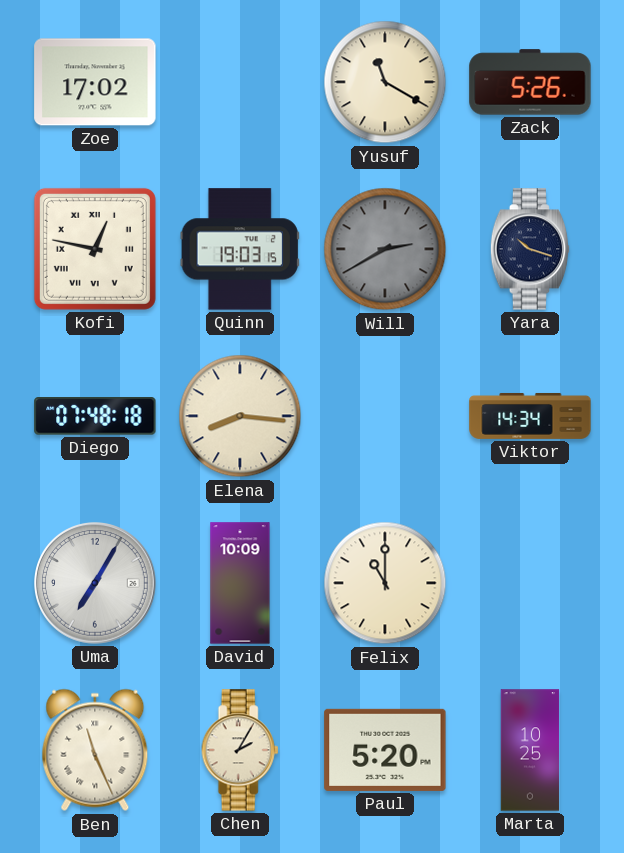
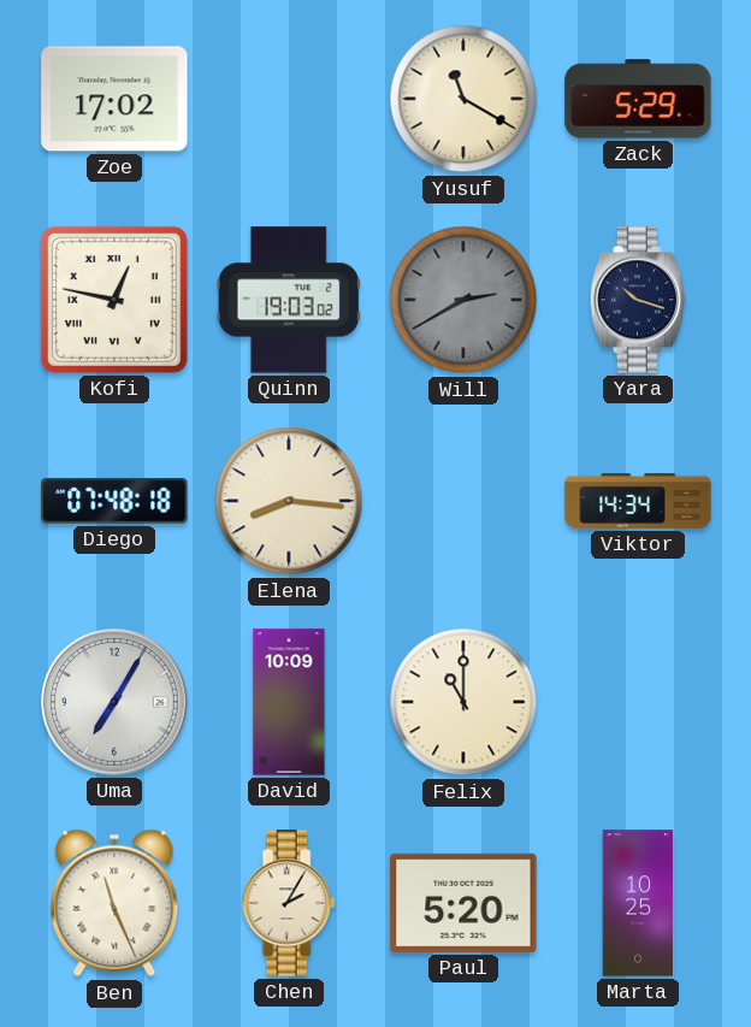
Zack: 5:26 -> 5:29 (638, 99)
Quinn: 19:03:15 -> 19:03:02 (289, 300)
